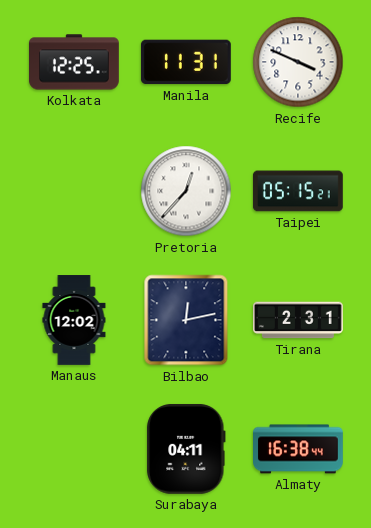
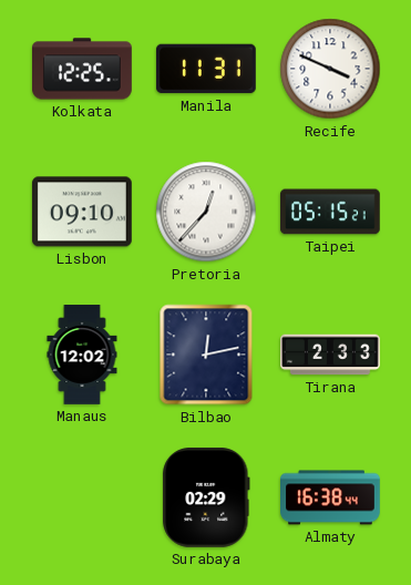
Lisbon: none -> 09:10 (82, 212)
Tirana: 2:31 -> 2:33 (331, 355)
Surabaya: 04:11 -> 02:29 (206, 497)
